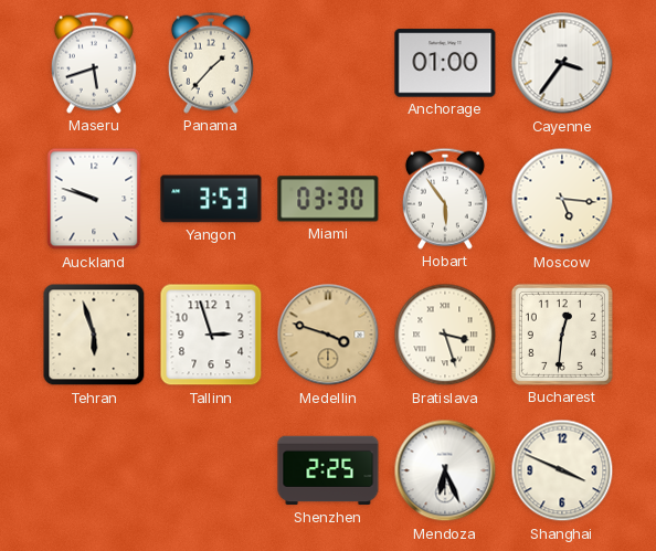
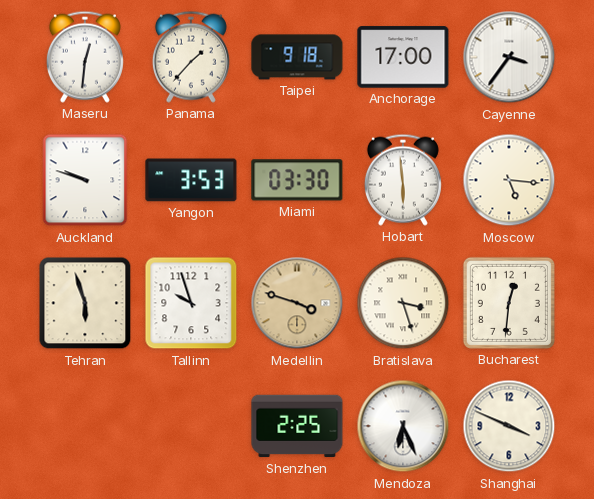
Maseru: 5:42 -> 12:31 (85, 57)
Taipei: none -> 9:18 (297, 57)
Anchorage: 01:00 -> 17:00 (403, 57)
Hobart: 5:54 -> 5:59 (403, 180)
Tallinn: 2:57 -> 9:57 (191, 303)
